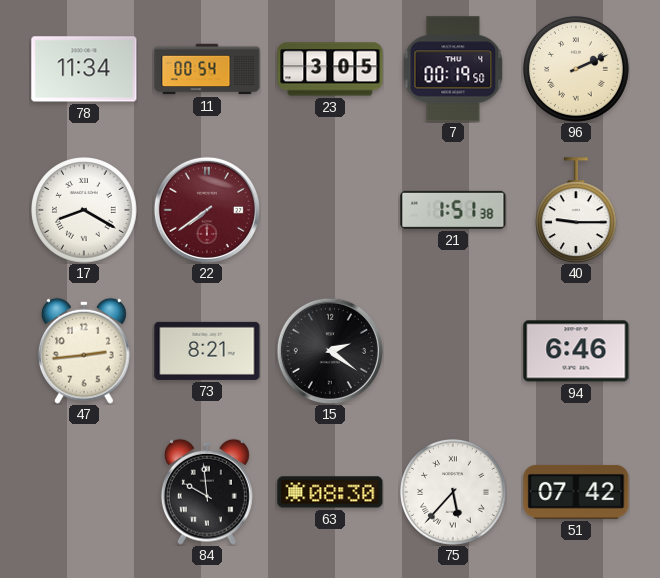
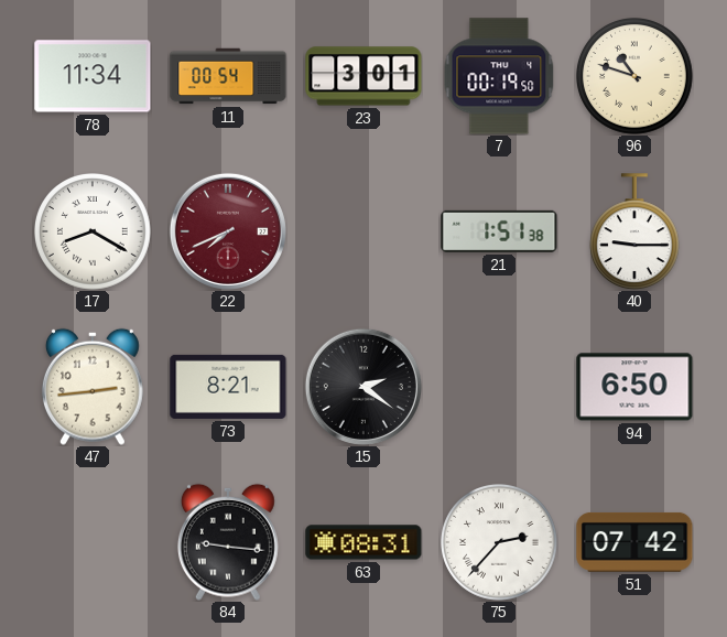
23: 3:05 -> 3:01 (363, 76)
96: 2:11 -> 10:48 (636, 77)
22: 7:39 -> 7:41 (228, 231)
94: 6:46 -> 6:50 (634, 387)
84: 9:59 -> 9:16 (228, 542)
63: 08:30 -> 08:31 (363, 542)
75: 5:37 -> 2:37 (500, 543)
